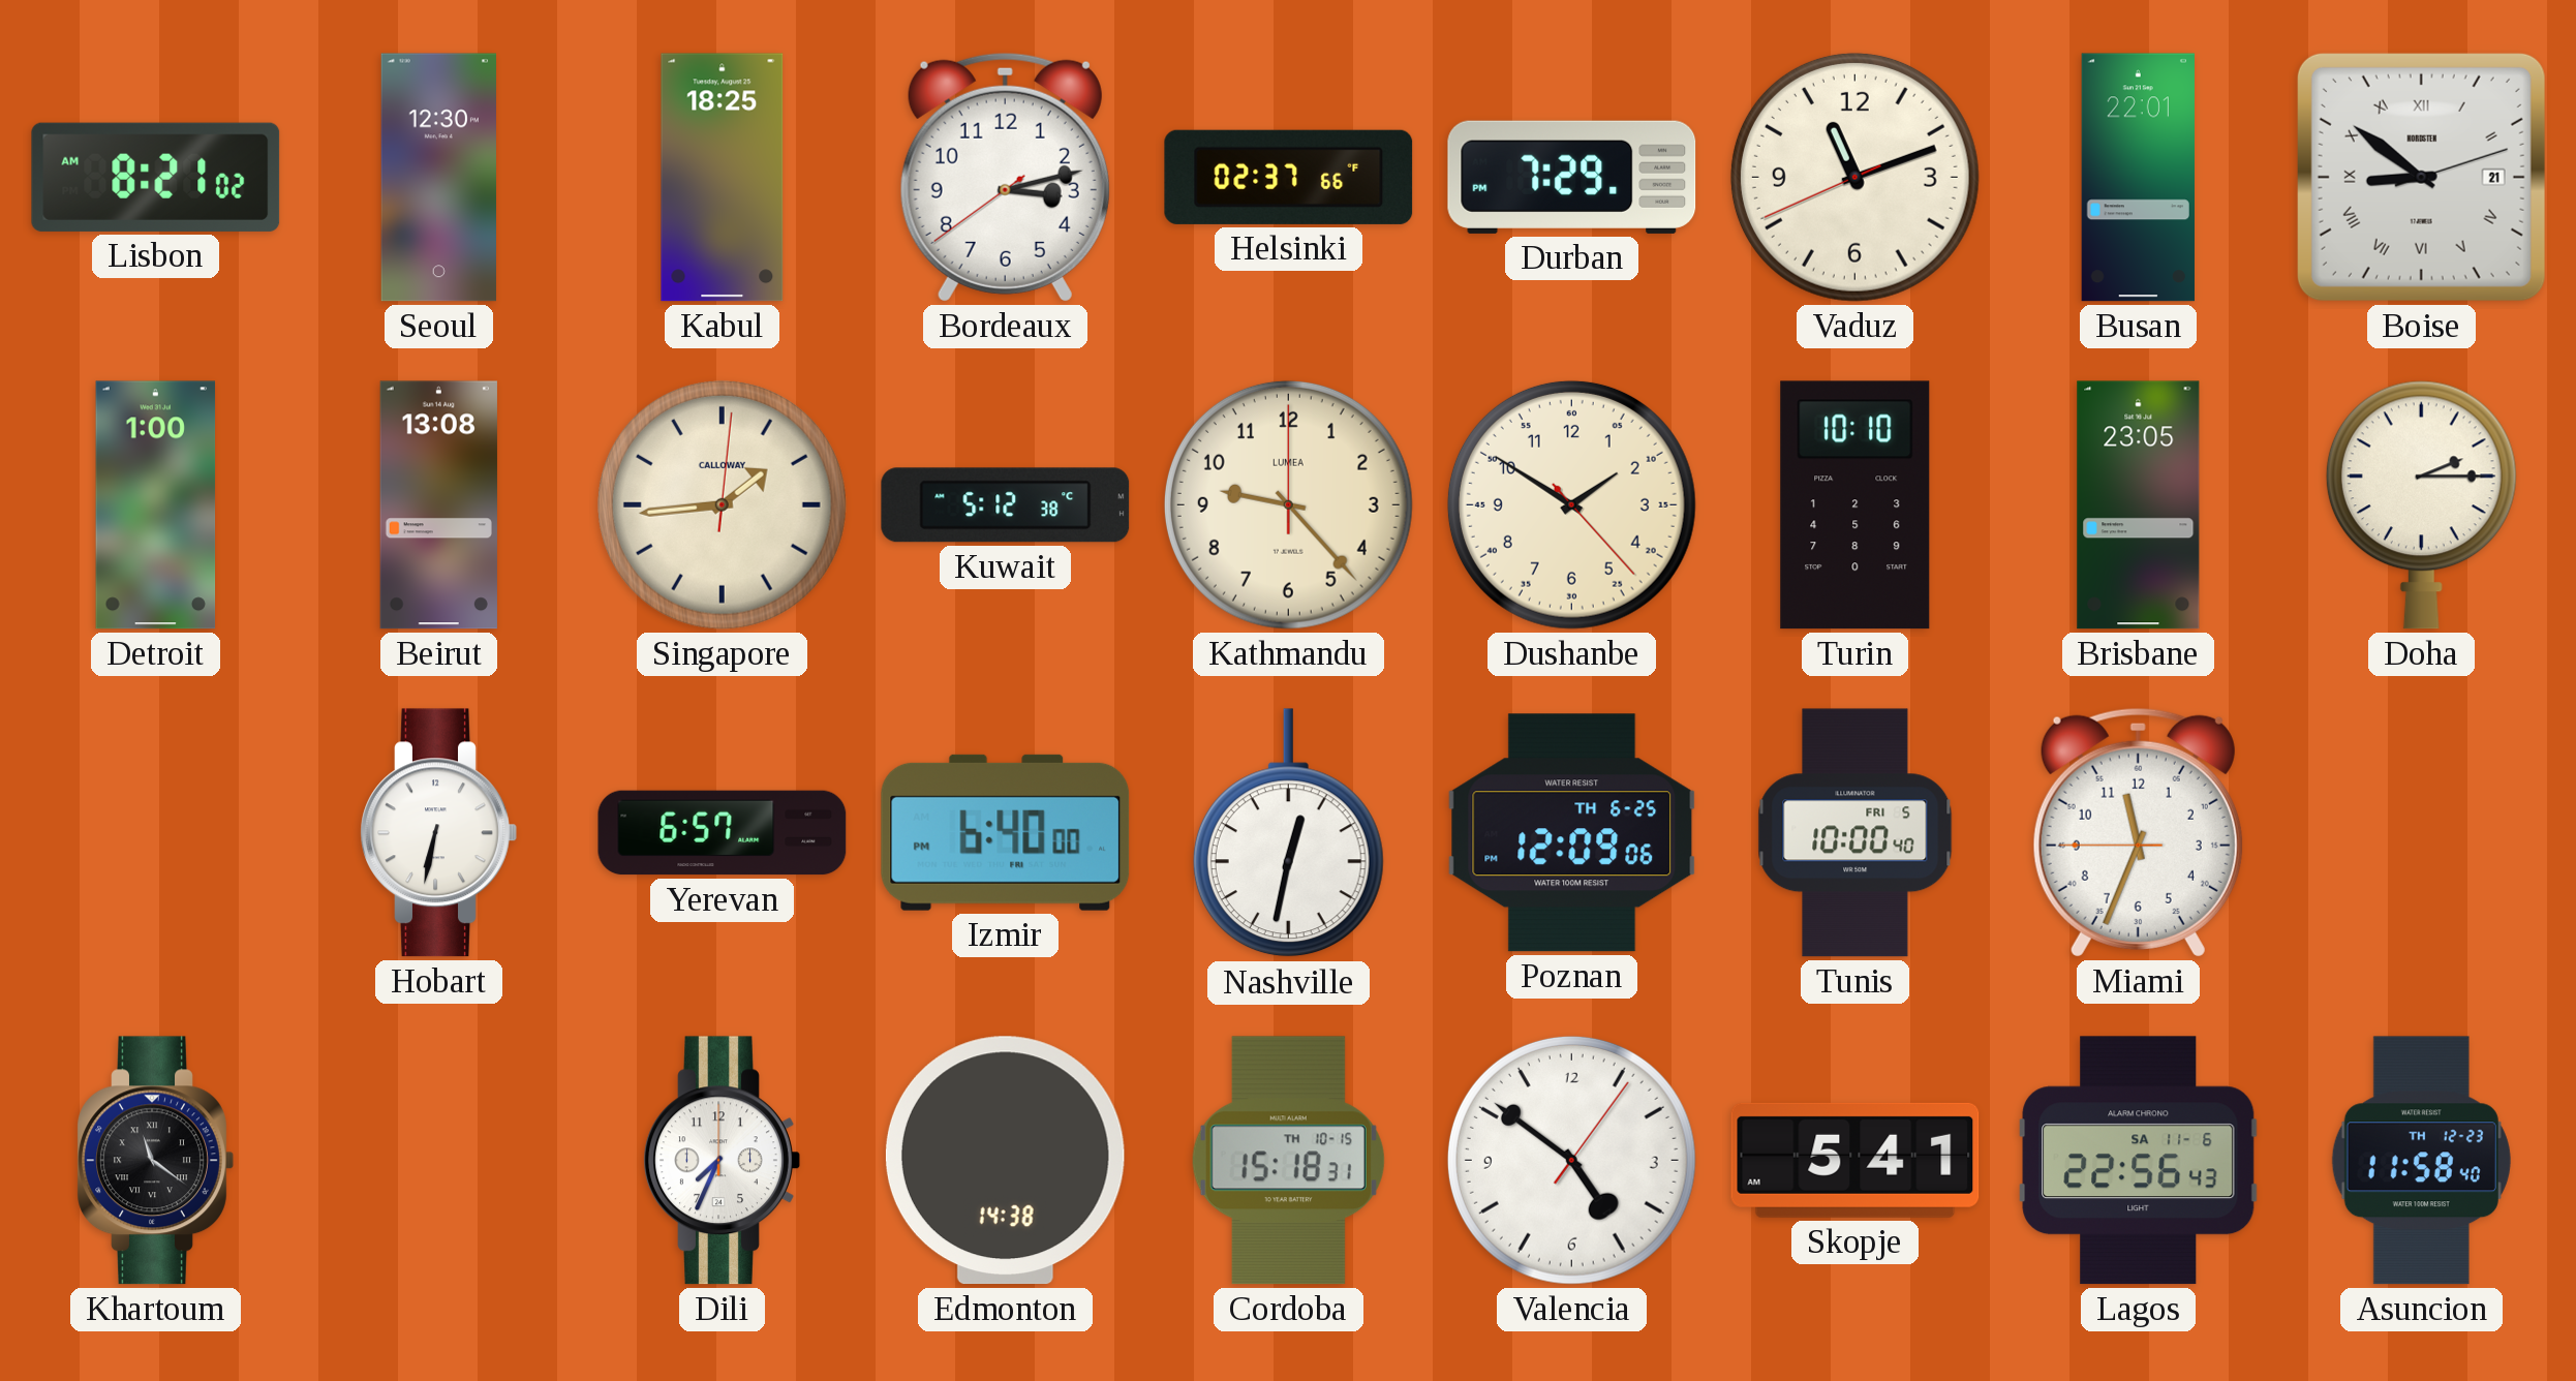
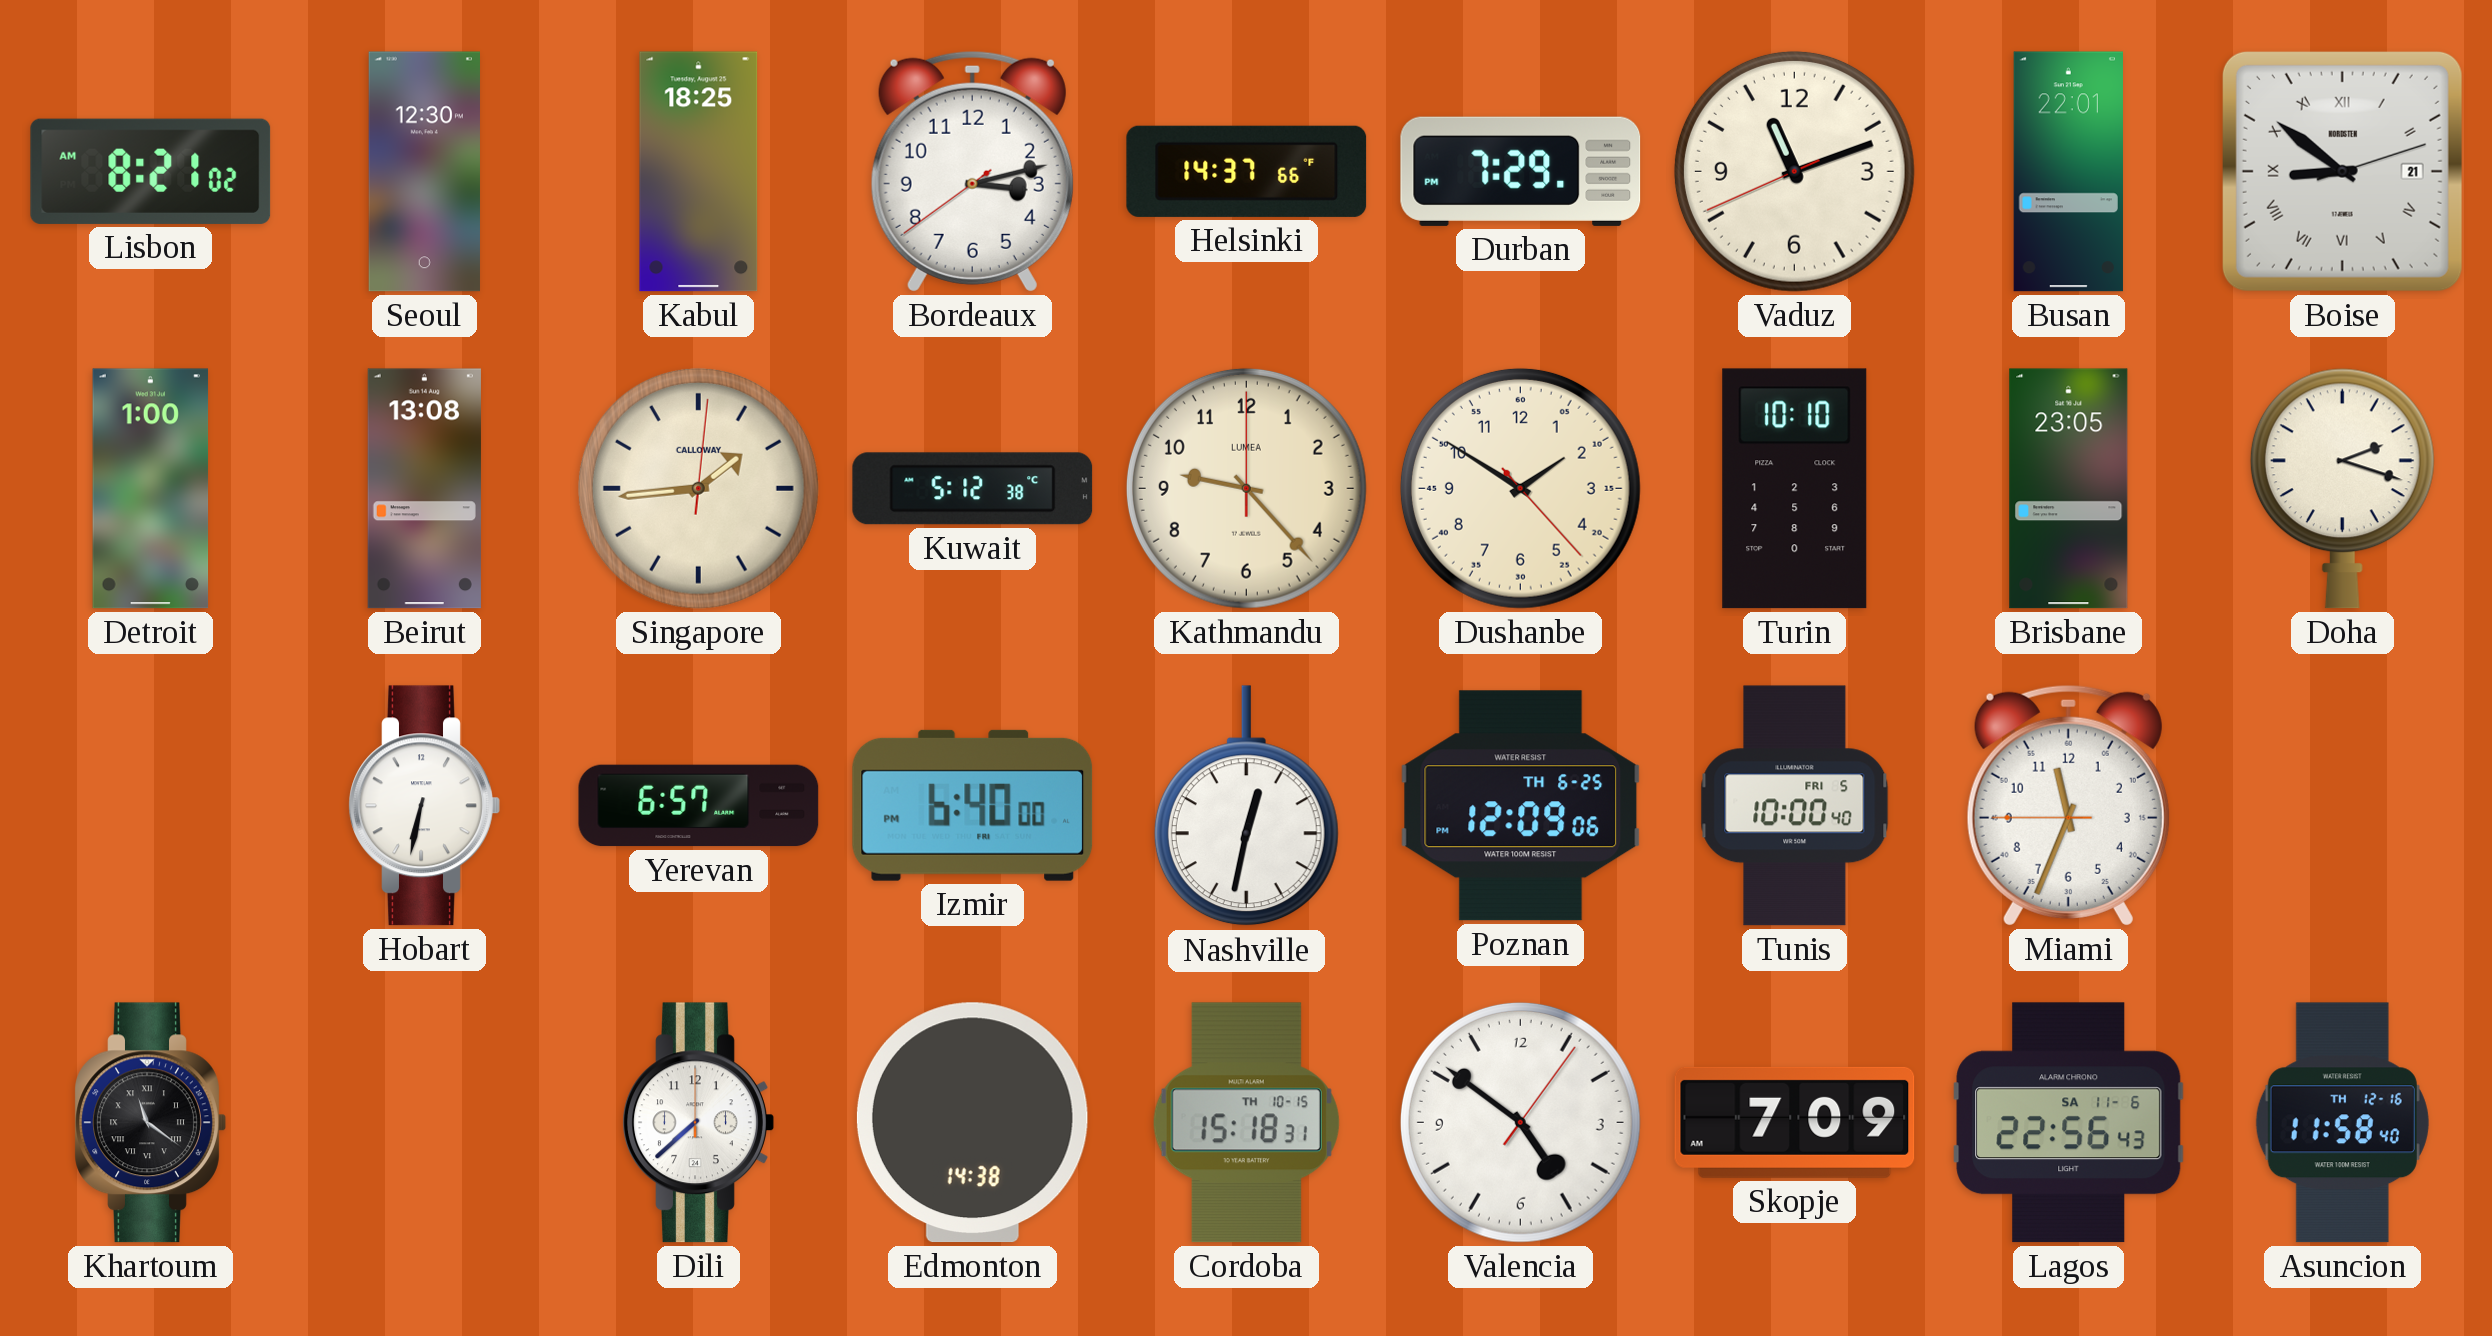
Helsinki: 02:37 -> 14:37 (1247, 171)
Doha: 2:15 -> 2:18 (2342, 488)
Dili: 7:34 -> 7:38 (698, 1123)
Skopje: 5:41 -> 7:09 (1795, 1122)
Asuncion date: TH 12-23 -> TH 12-16 (2342, 1123)
